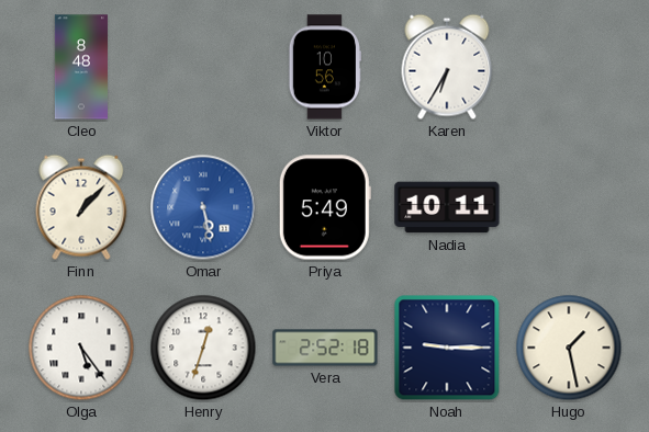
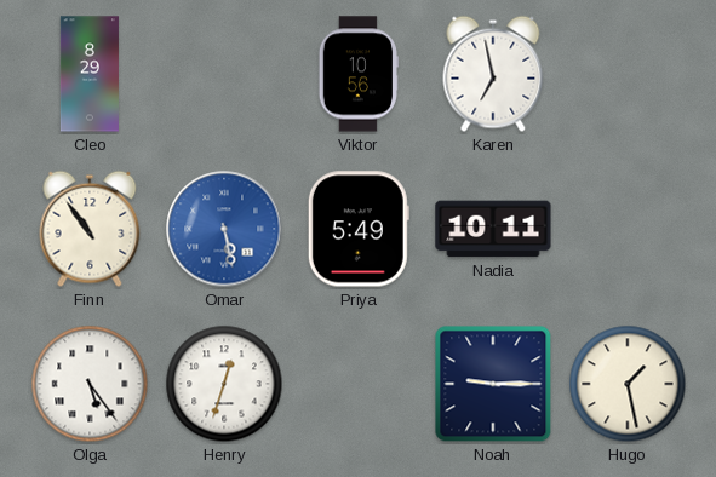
Cleo: 8:48 -> 8:29 (90, 74)
Karen: 6:35 -> 6:58 (493, 74)
Finn: 1:07 -> 10:54 (90, 229)
Vera: 2:52 -> none (325, 348)
